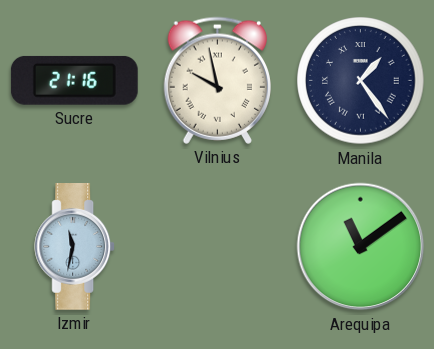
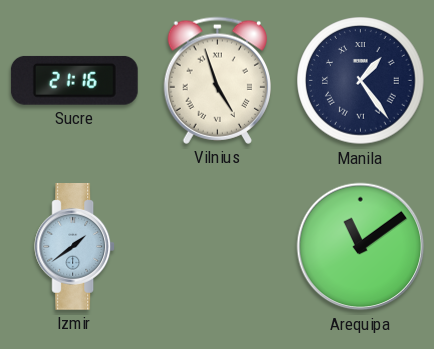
Vilnius: 9:58 -> 4:57 (217, 80)
Izmir: 11:32 -> 1:39 (75, 247)
